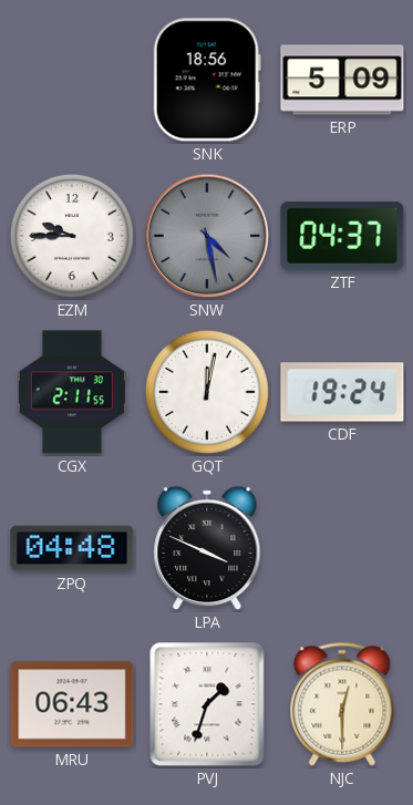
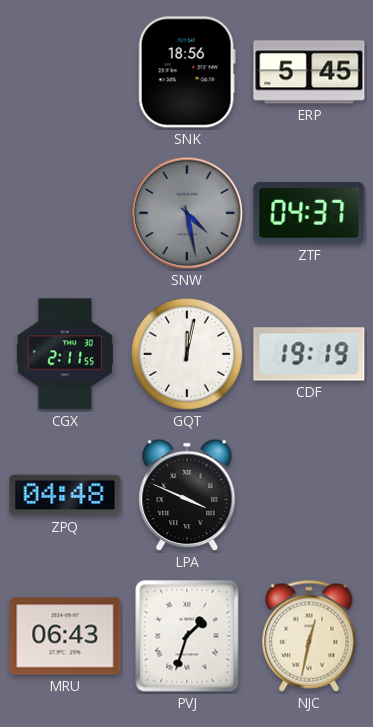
ERP: 5:09 -> 5:45 (309, 72)
EZM: 9:45 -> none (72, 236)
CDF: 19:24 -> 19:19 (309, 354)
NJC: 12:30 -> 12:32 (309, 636)
